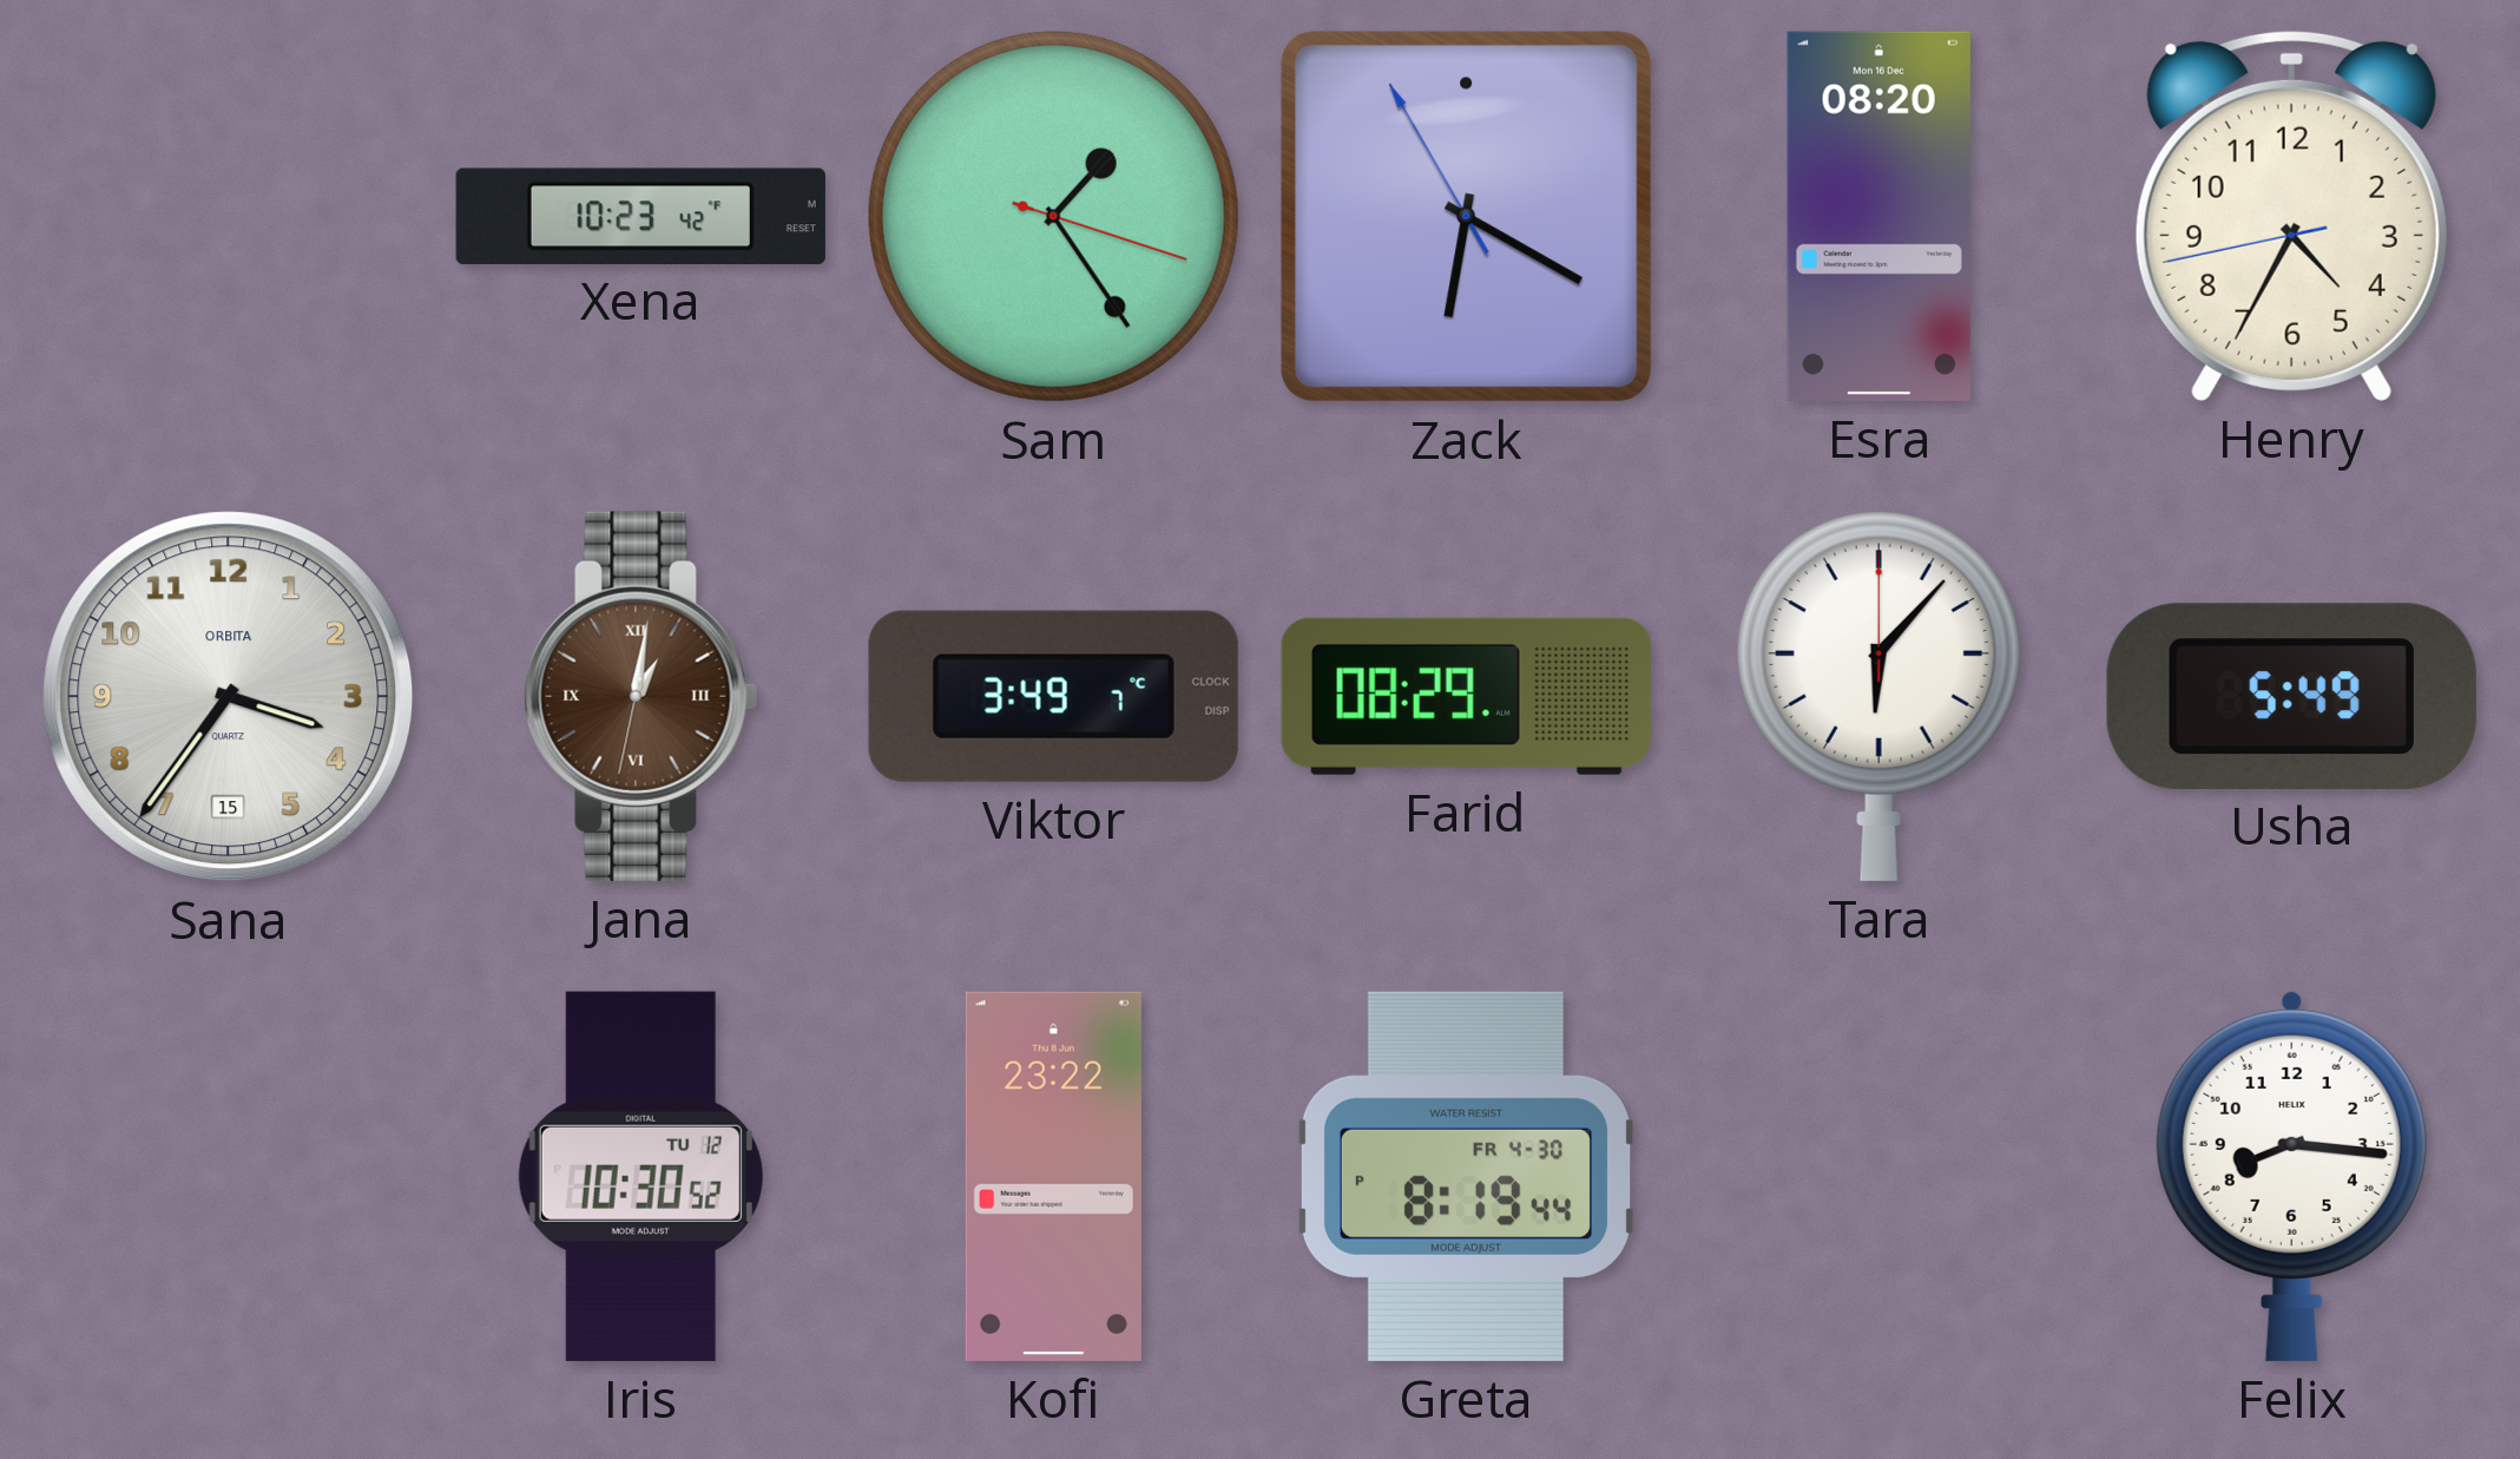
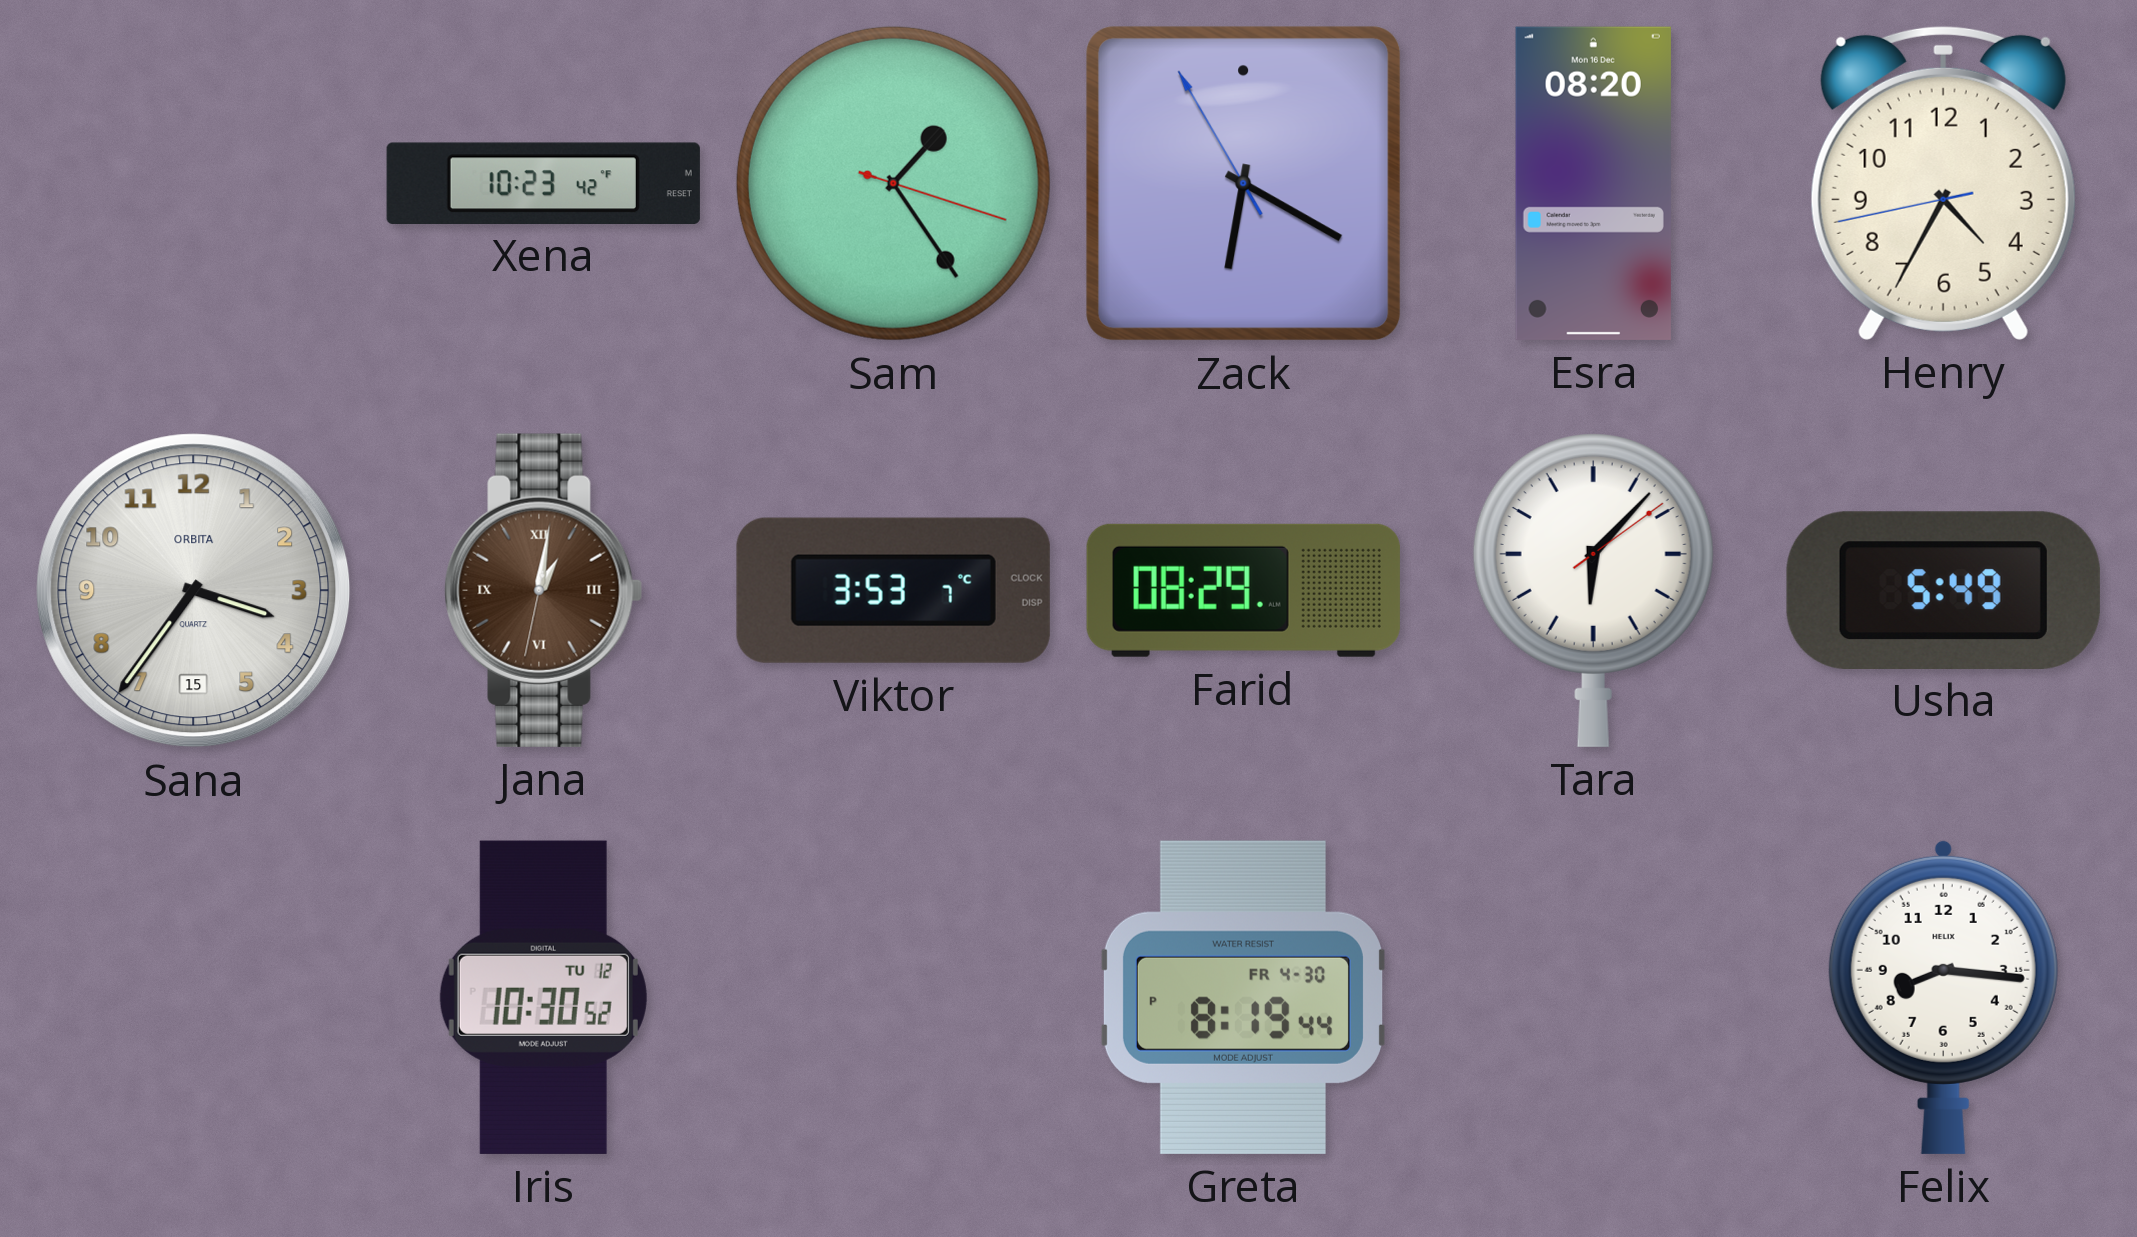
Viktor: 3:49 -> 3:53 (893, 590)
Tara: 6:07:00 -> 6:07:09 (1593, 591)
Kofi: 23:22 -> none (1053, 1176)
